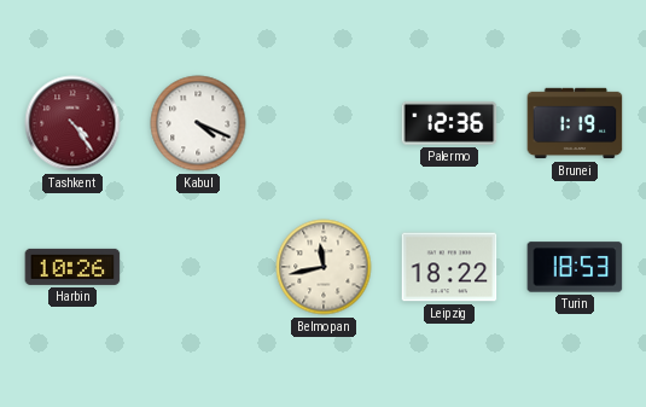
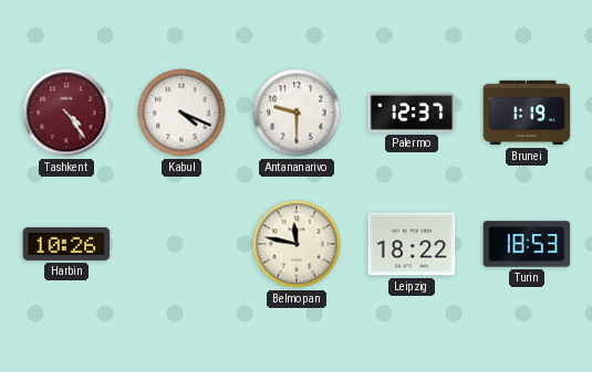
Antananarivo: none -> 9:30 (297, 113)
Palermo: 12:36 -> 12:37 (412, 113)
Belmopan: 11:43 -> 11:47 (297, 244)
